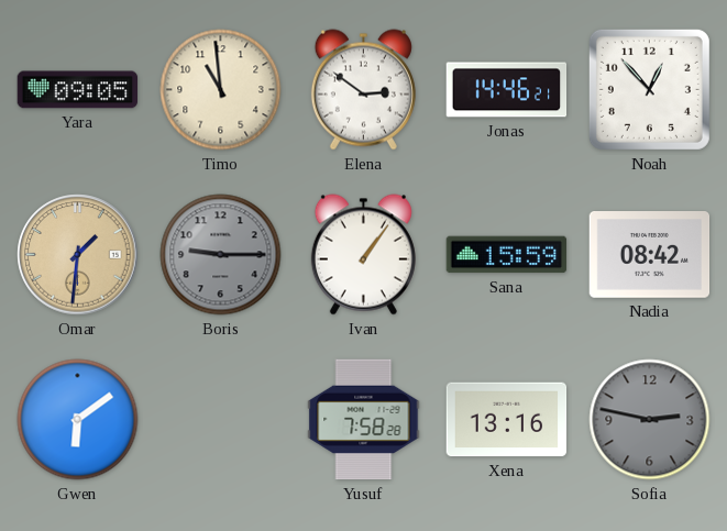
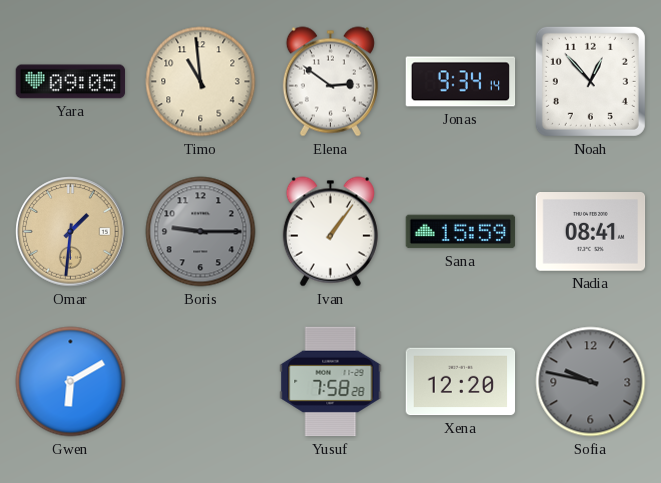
Jonas: 14:46 -> 9:34 (461, 82)
Nadia: 08:42 -> 08:41 (591, 232)
Gwen: 6:09 -> 6:10 (71, 382)
Xena: 13:16 -> 12:20 (461, 382)
Sofia: 2:47 -> 9:47 (591, 382)
